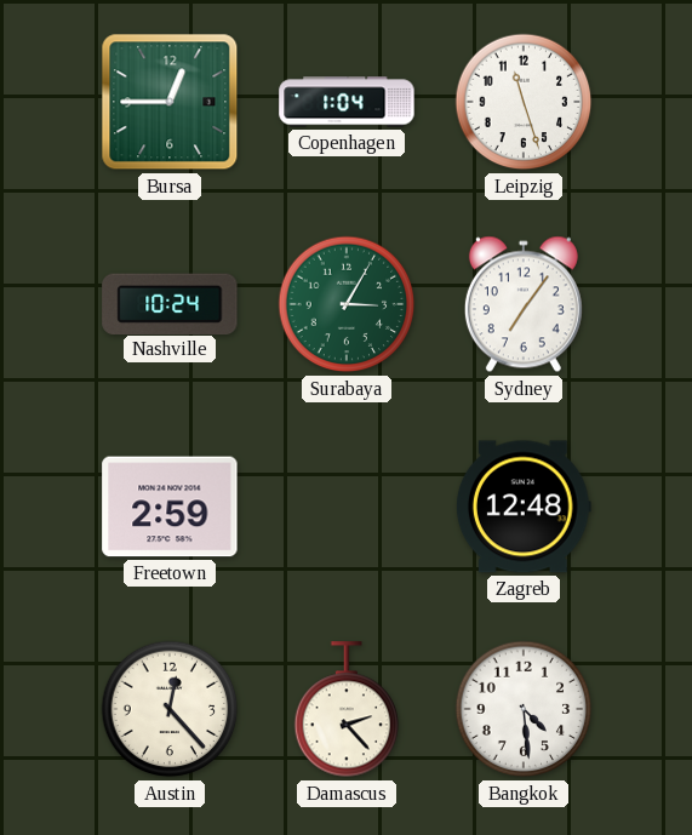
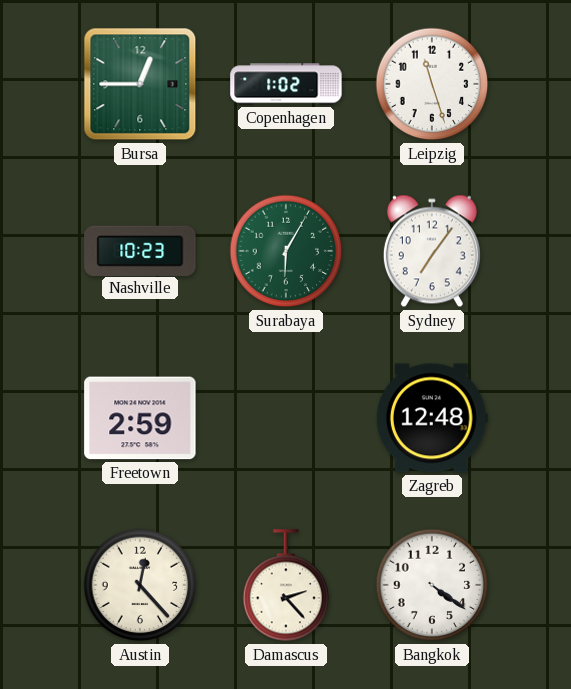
Copenhagen: 1:04 -> 1:02 (286, 84)
Nashville: 10:24 -> 10:23 (140, 250)
Surabaya: 3:05 -> 6:05 (286, 251)
Bangkok: 4:29 -> 4:21 (432, 585)
